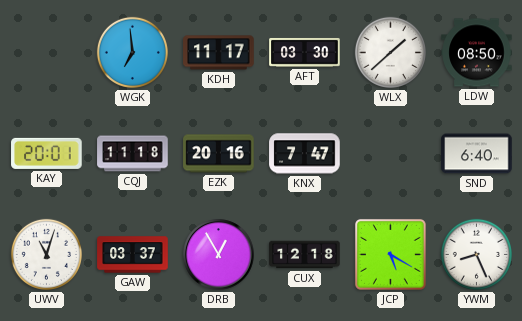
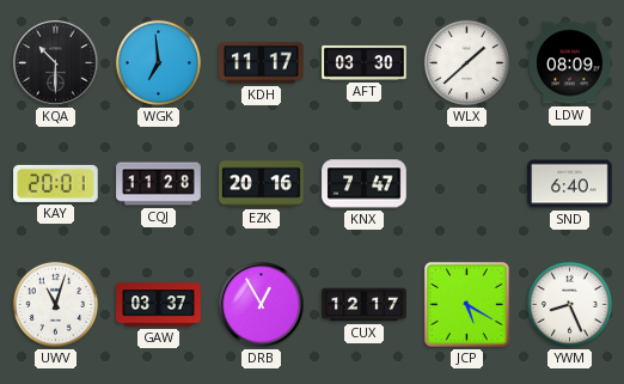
KQA: none -> 10:30 (56, 63)
LDW: 08:50 -> 08:09 (570, 63)
CQJ: 11:18 -> 11:28 (159, 184)
CUX: 12:18 -> 12:17 (365, 305)
